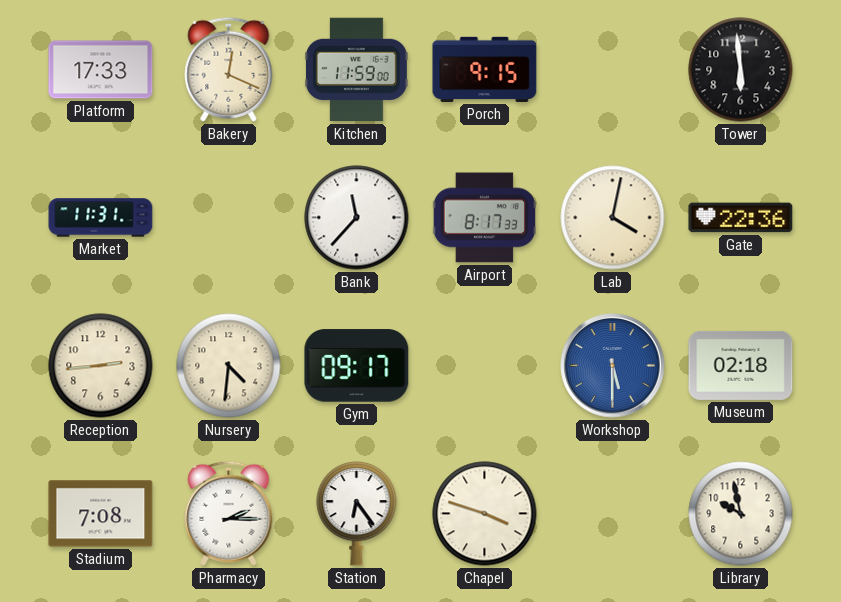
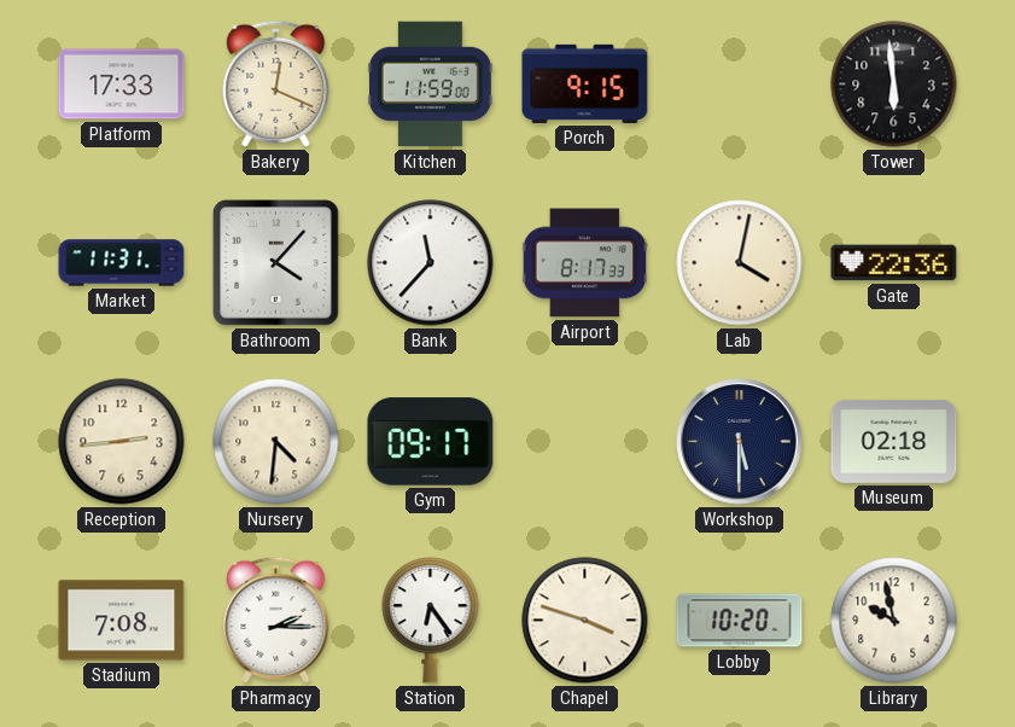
Bathroom: none -> 4:07 (276, 263)
Workshop dial: blue -> navy (740, 442)
Lobby: none -> 10:20 (740, 621)
